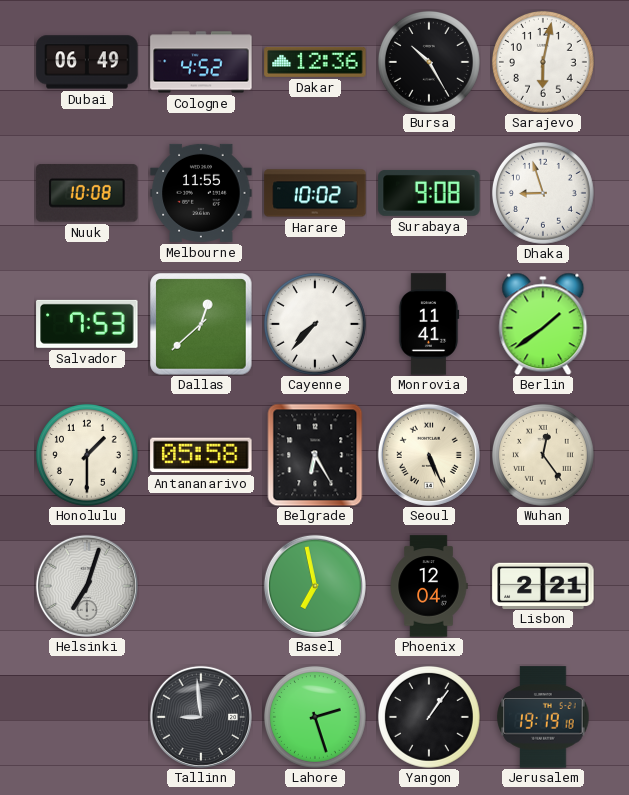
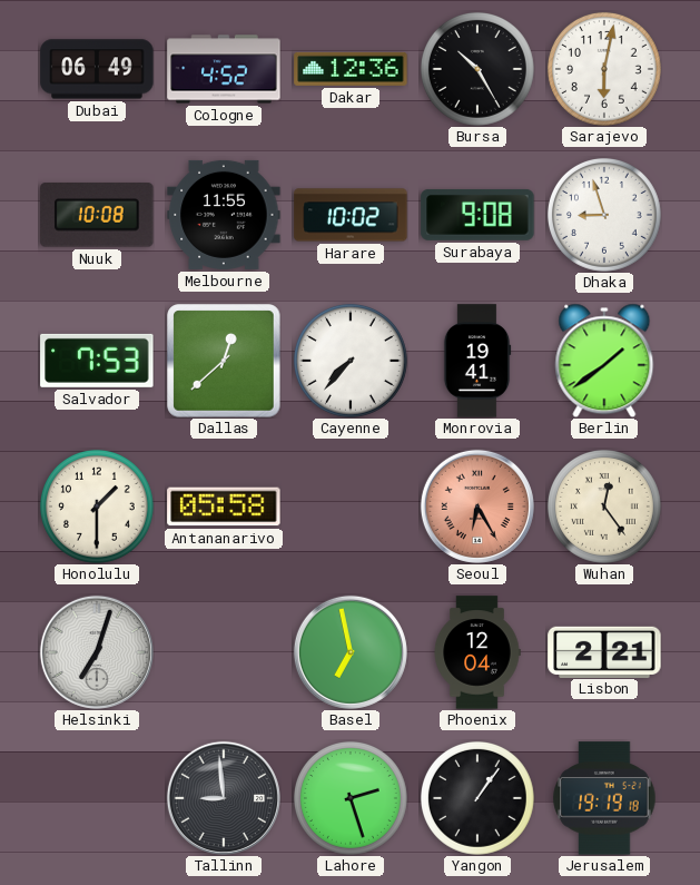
Monrovia: 11:41 -> 19:41 (477, 361)
Belgrade: 6:25 -> none (315, 455)
Seoul: 5:26 -> 6:25 (477, 507)
Seoul dial: cream -> salmon (477, 507)
